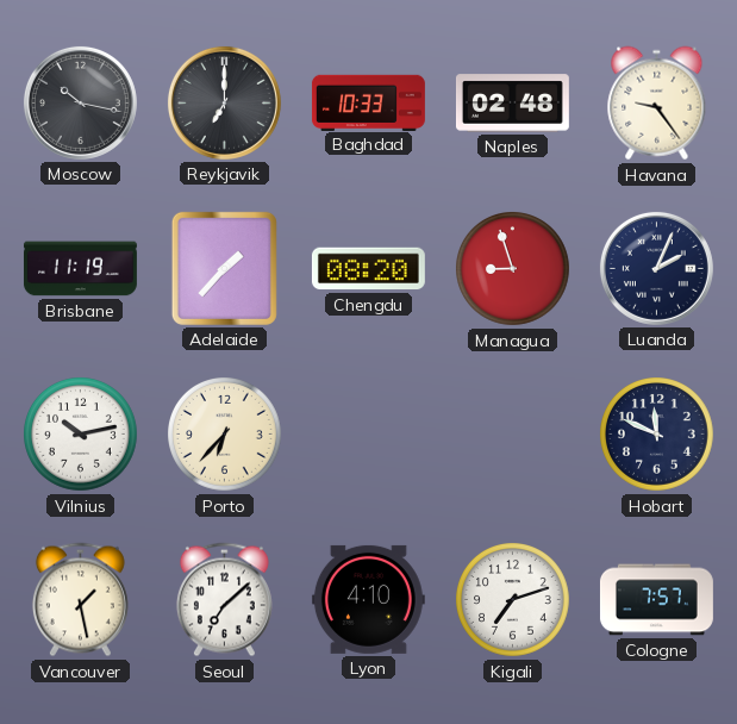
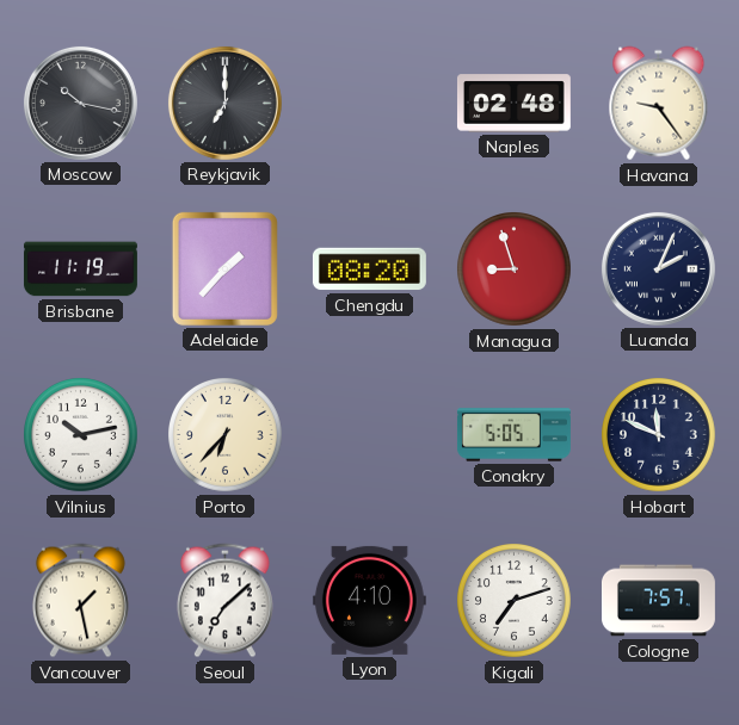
Baghdad: 10:33 -> none (368, 102)
Conakry: none -> 5:05 (513, 435)
